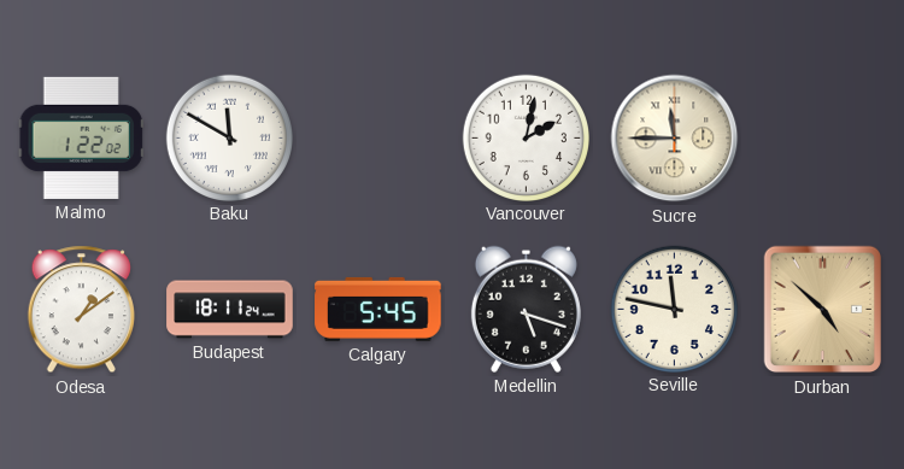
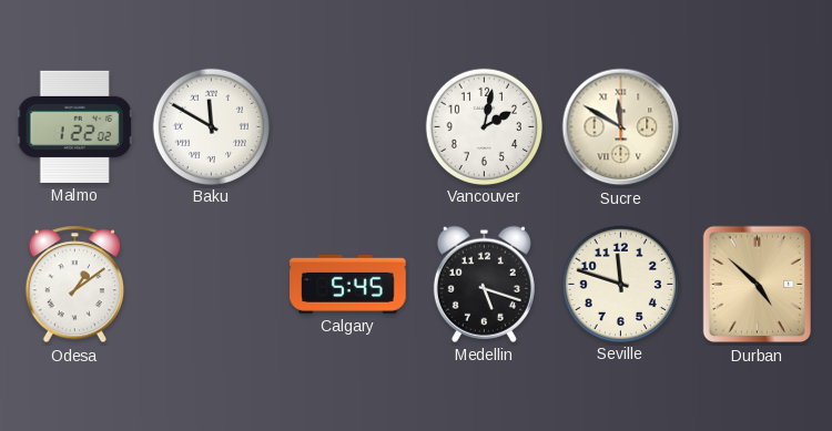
Sucre: 11:45 -> 11:50 (621, 127)
Budapest: 18:11 -> none (230, 310)
Seville: 11:47 -> 11:48 (620, 284)
